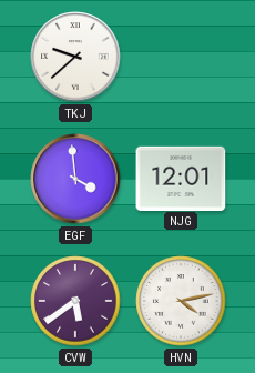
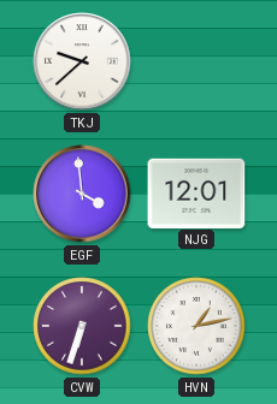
CVW: 5:39 -> 6:33 (82, 326)
HVN: 4:13 -> 1:13 (196, 326)
